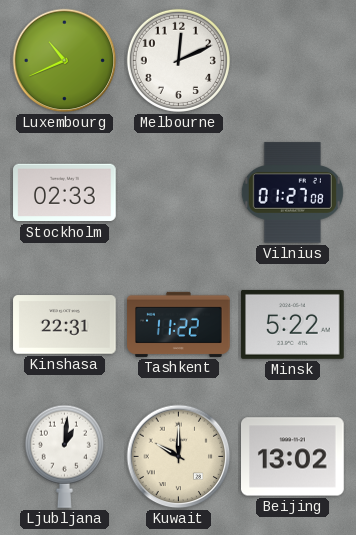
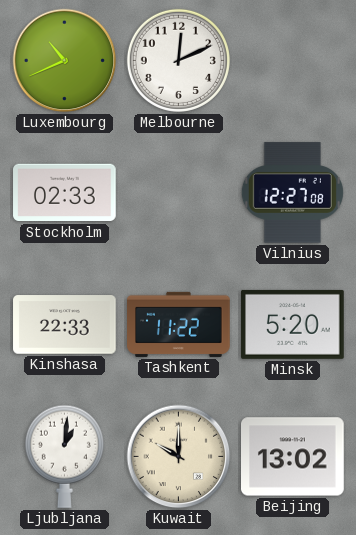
Vilnius: 01:27 -> 12:27 (292, 193)
Kinshasa: 22:31 -> 22:33 (65, 325)
Minsk: 5:22 -> 5:20 (293, 324)
